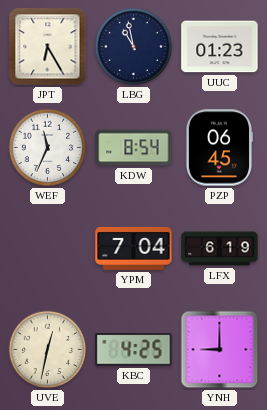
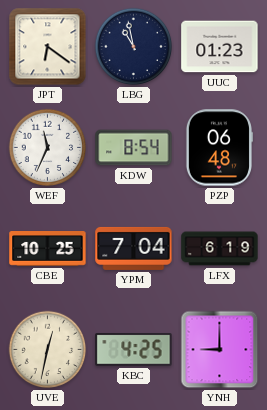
JPT: 6:25 -> 6:21 (48, 47)
PZP: 06:45 -> 06:48 (219, 148)
CBE: none -> 10:25 (48, 249)
